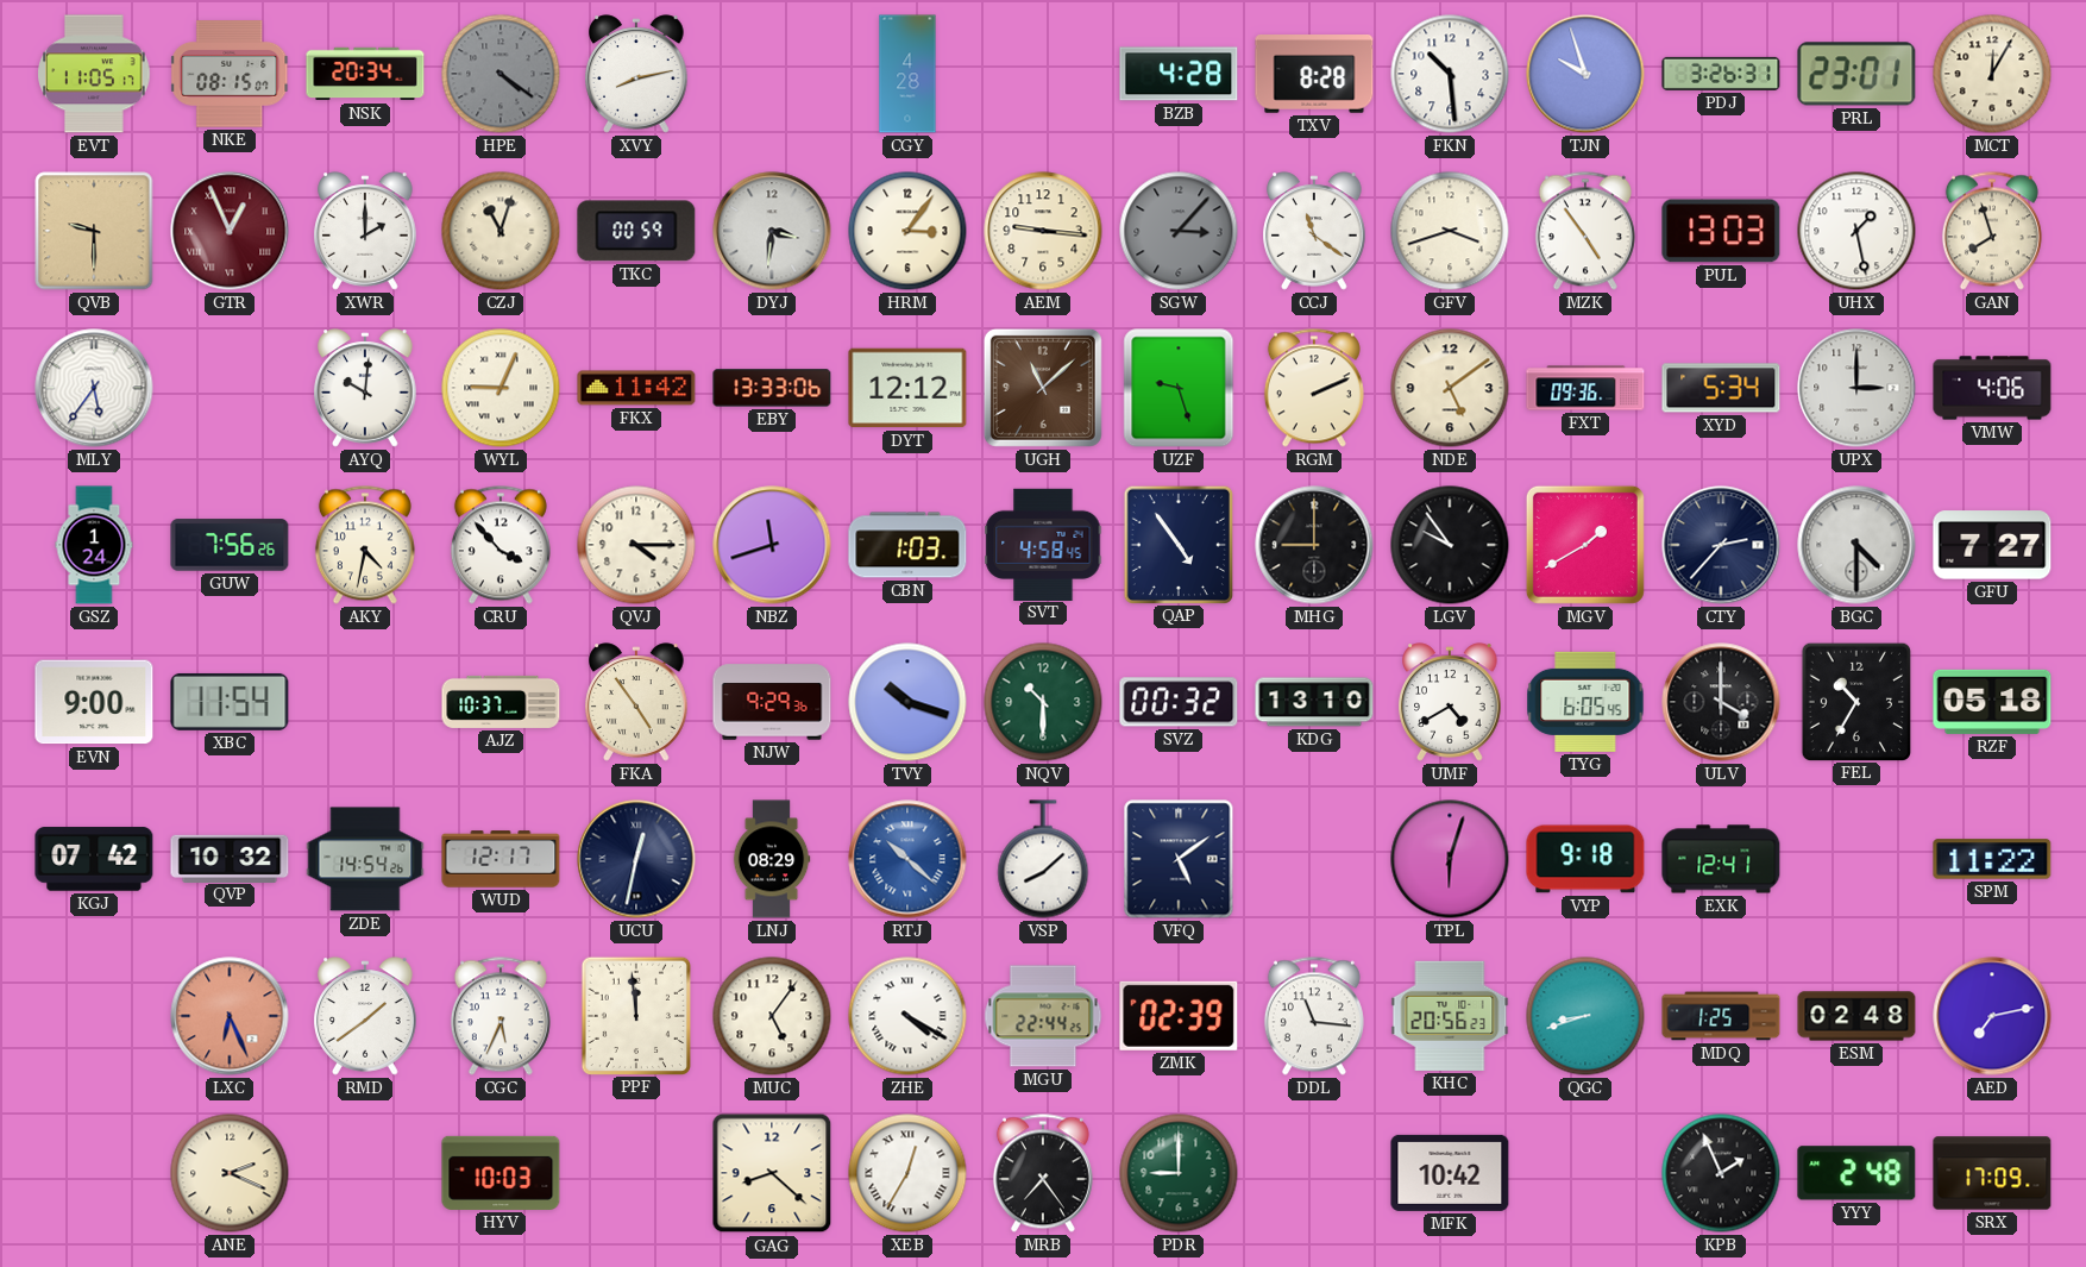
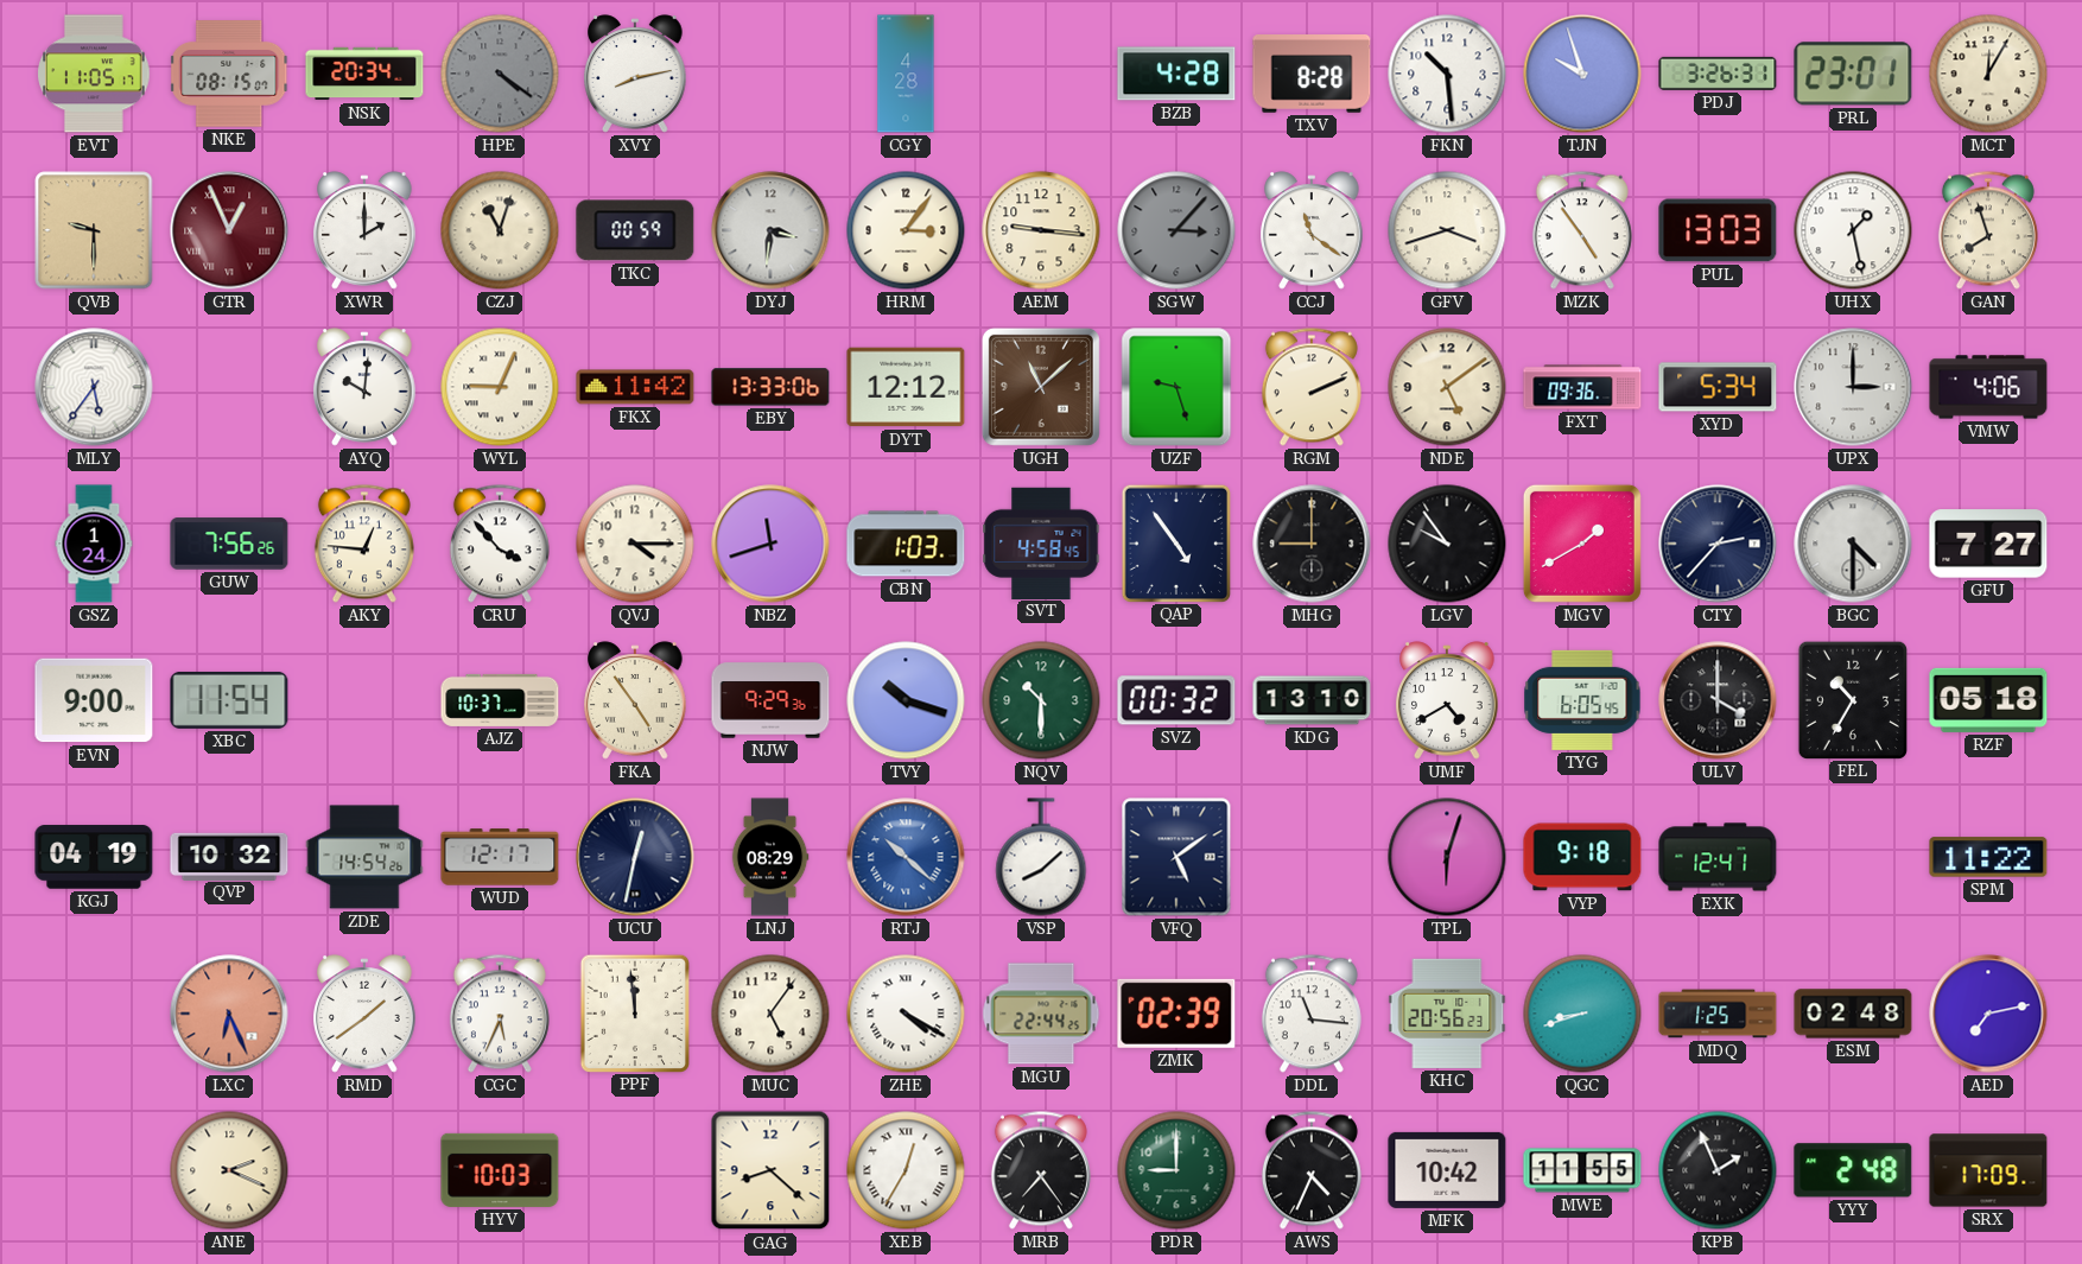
AKY: 4:32 -> 12:46 (364, 544)
KGJ: 07:42 -> 04:19 (94, 857)
AWS: none -> 4:34 (1312, 1170)
MWE: none -> 11:55 (1582, 1170)
